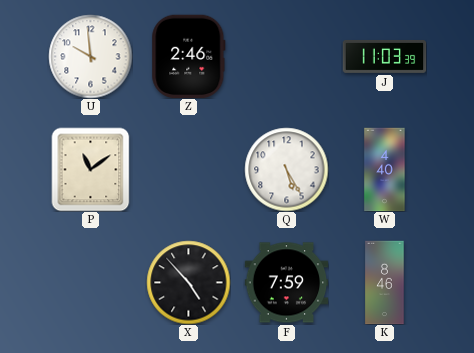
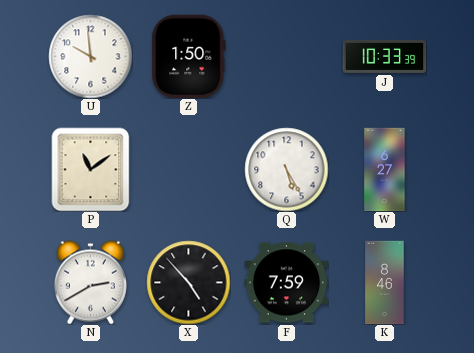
Z: 2:46 -> 1:50 (189, 56)
J: 11:03 -> 10:33 (384, 56)
W: 4:40 -> 6:27 (385, 169)
N: none -> 2:40 (90, 282)
